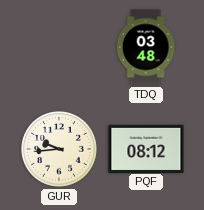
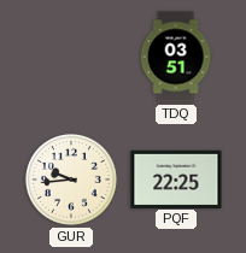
TDQ: 03:48 -> 03:51 (176, 57)
PQF: 08:12 -> 22:25 (176, 178)
